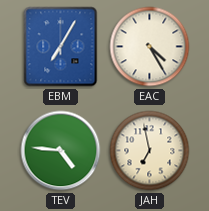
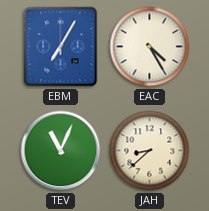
TEV: 4:46 -> 11:04 (61, 151)
JAH: 6:58 -> 8:38 (150, 151)
